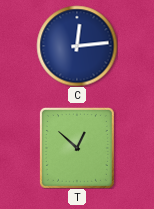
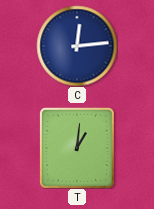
T: 12:52 -> 1:01 (77, 148)
